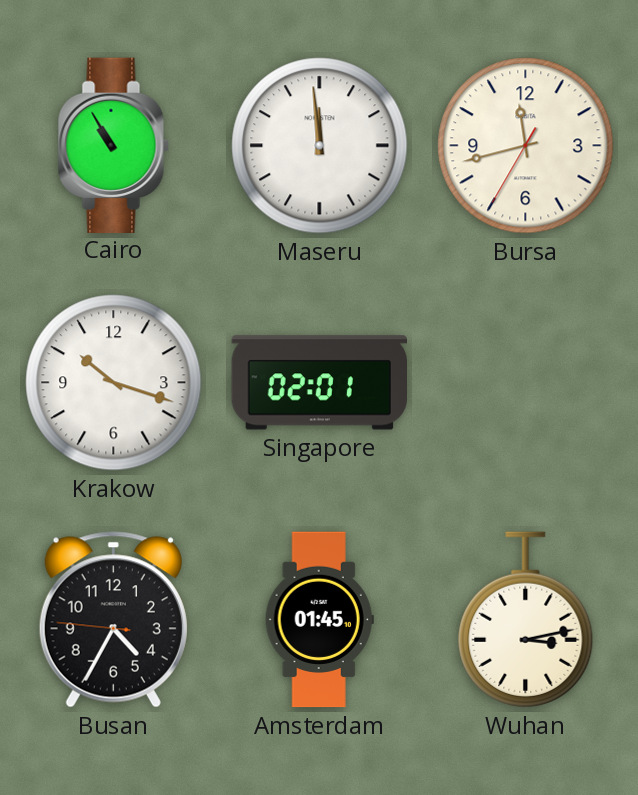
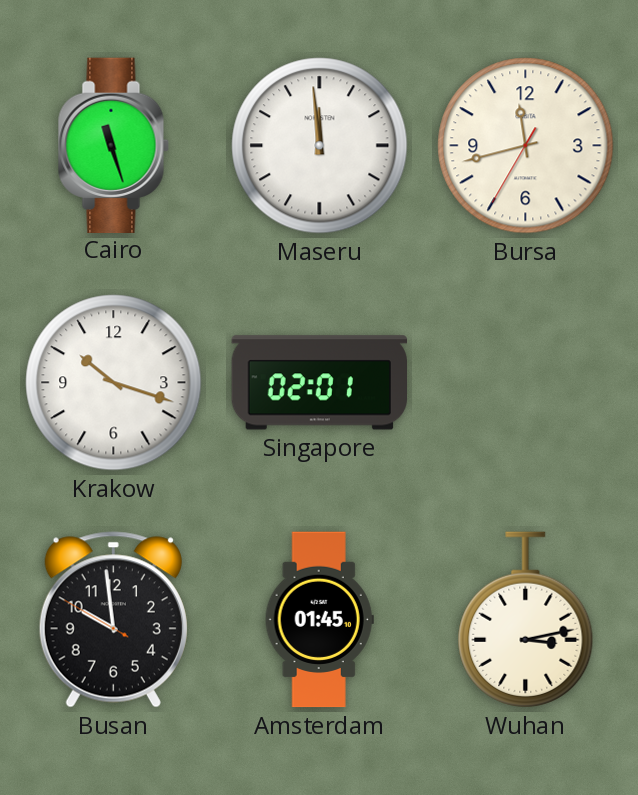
Cairo: 10:55 -> 11:27 (113, 145)
Busan: 4:34 -> 9:58 (113, 620)
